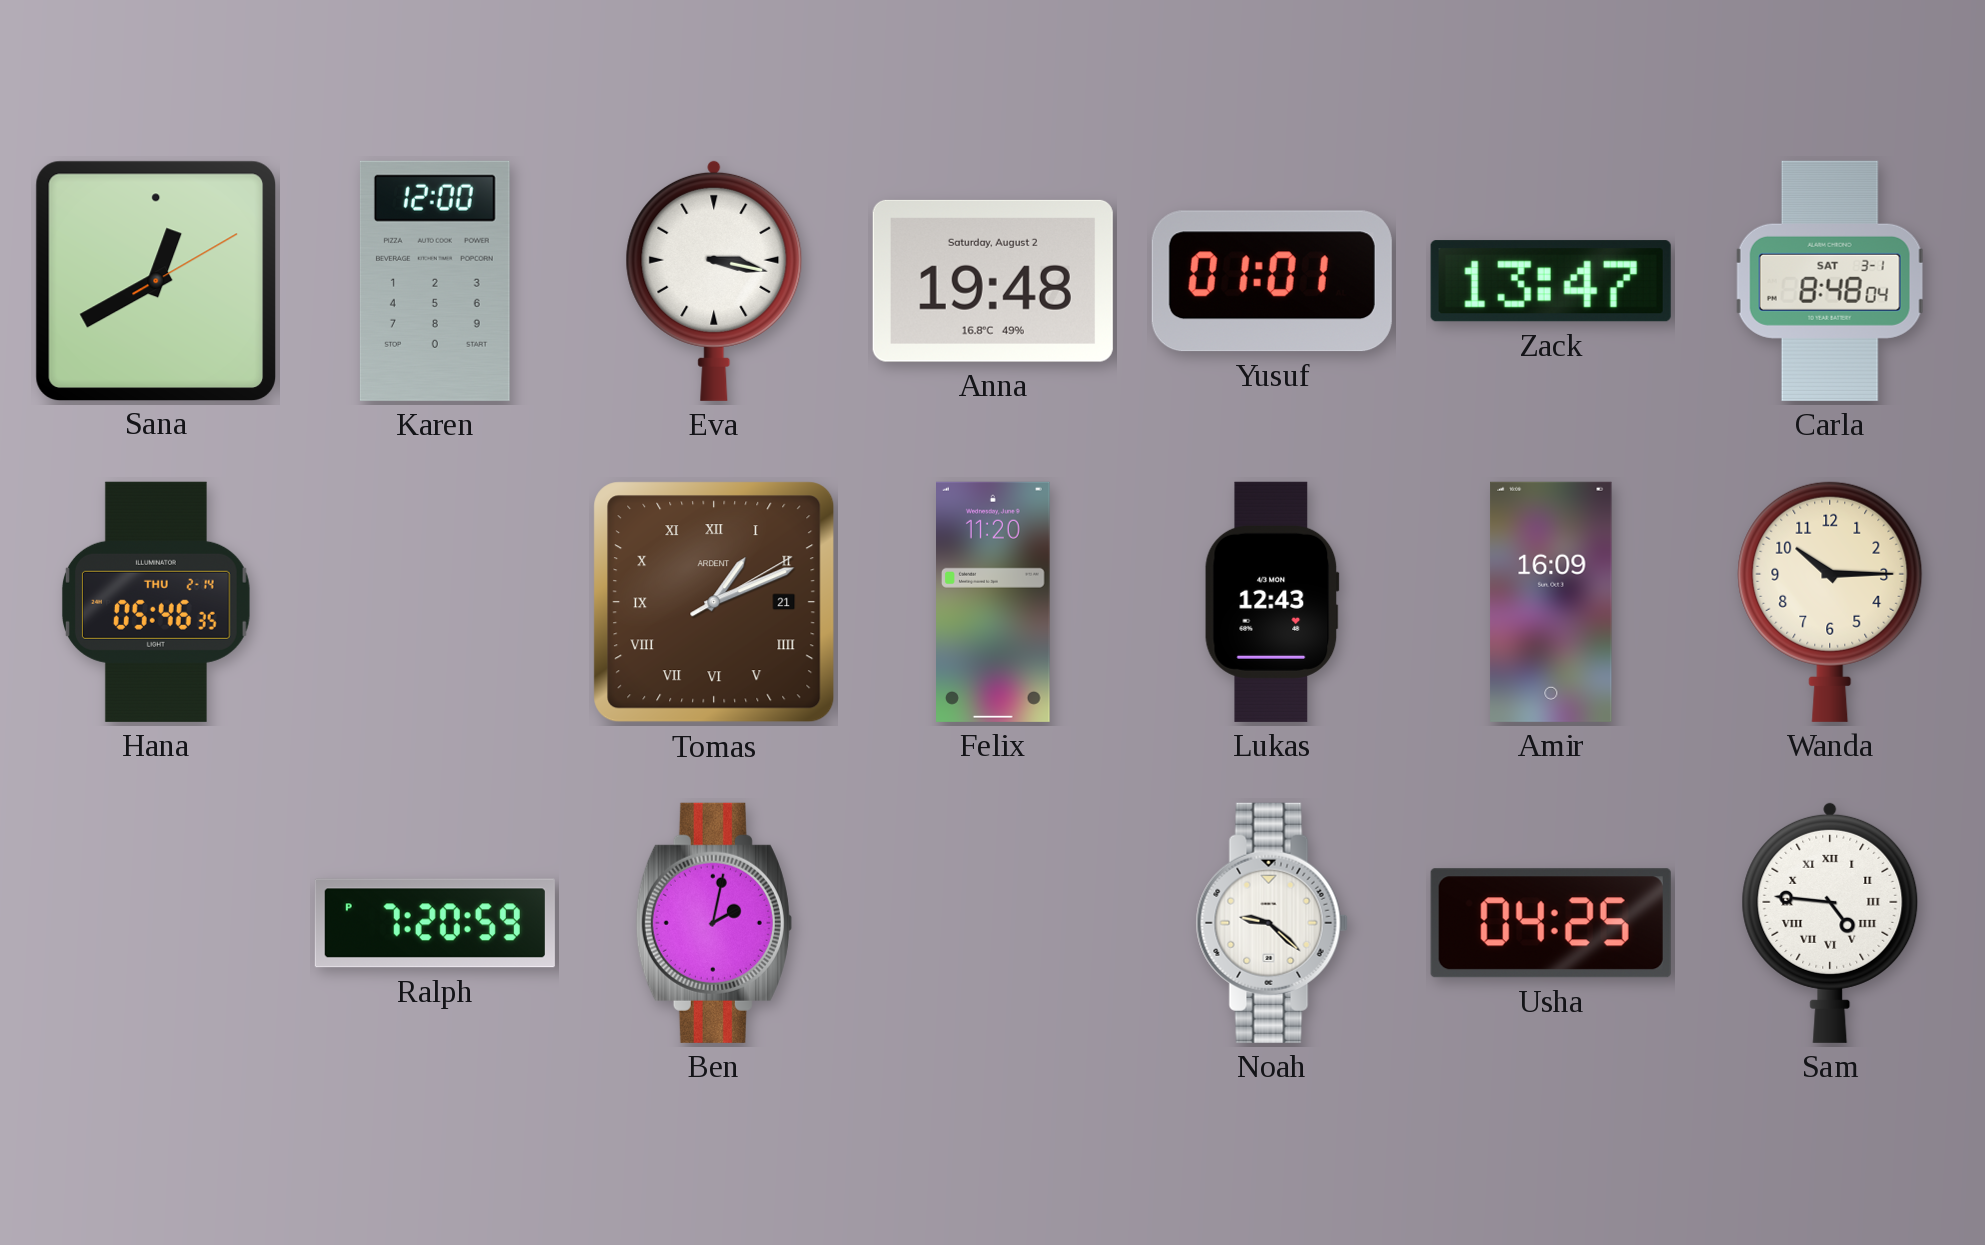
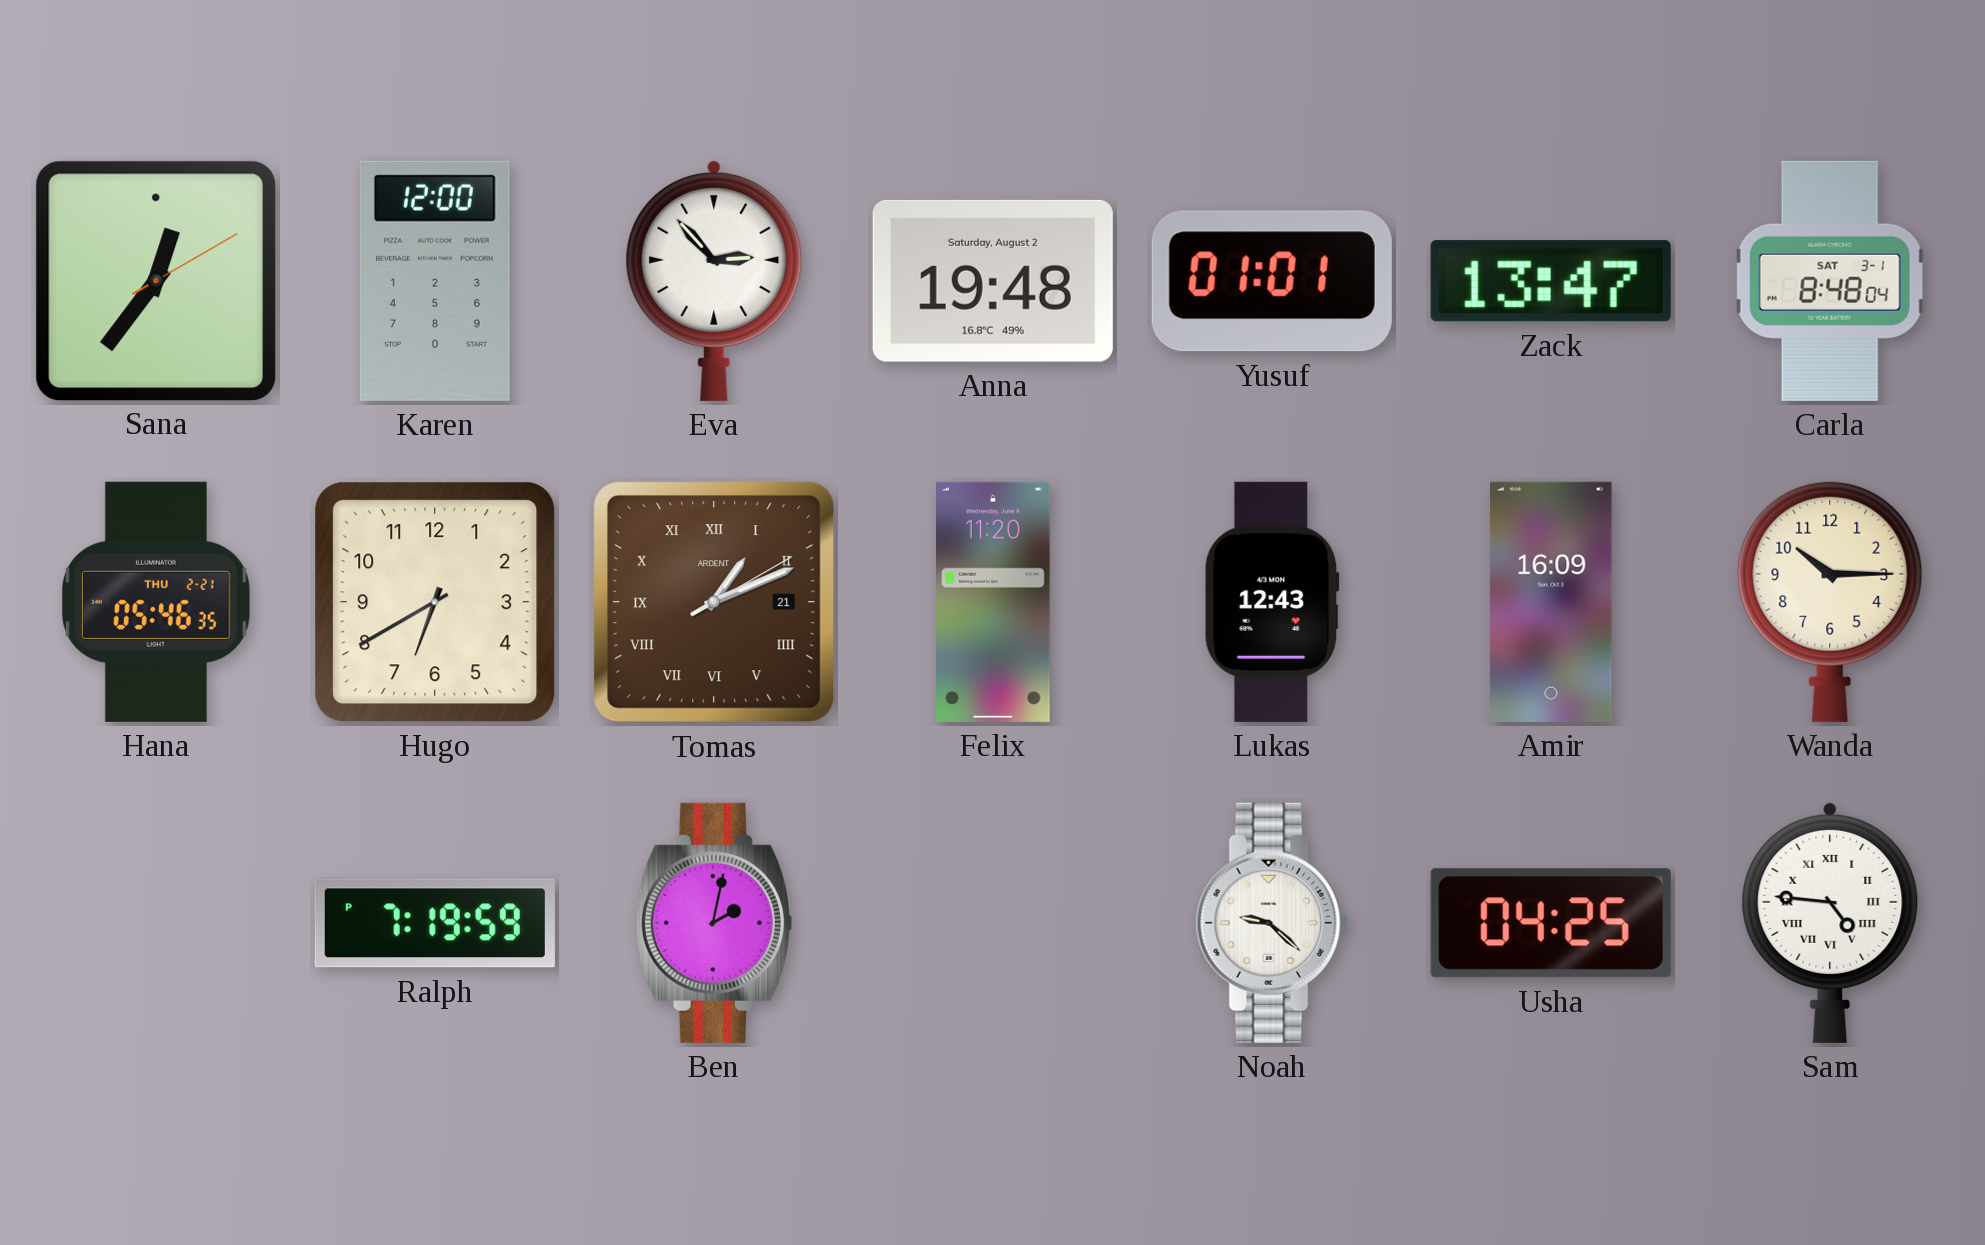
Sana: 12:40 -> 12:36 (155, 280)
Eva: 3:17 -> 2:53 (714, 280)
Hana date: THU 2-14 -> THU 2-21 (156, 602)
Hugo: none -> 6:40 (435, 602)
Ralph: 7:20 -> 7:19 (435, 923)
